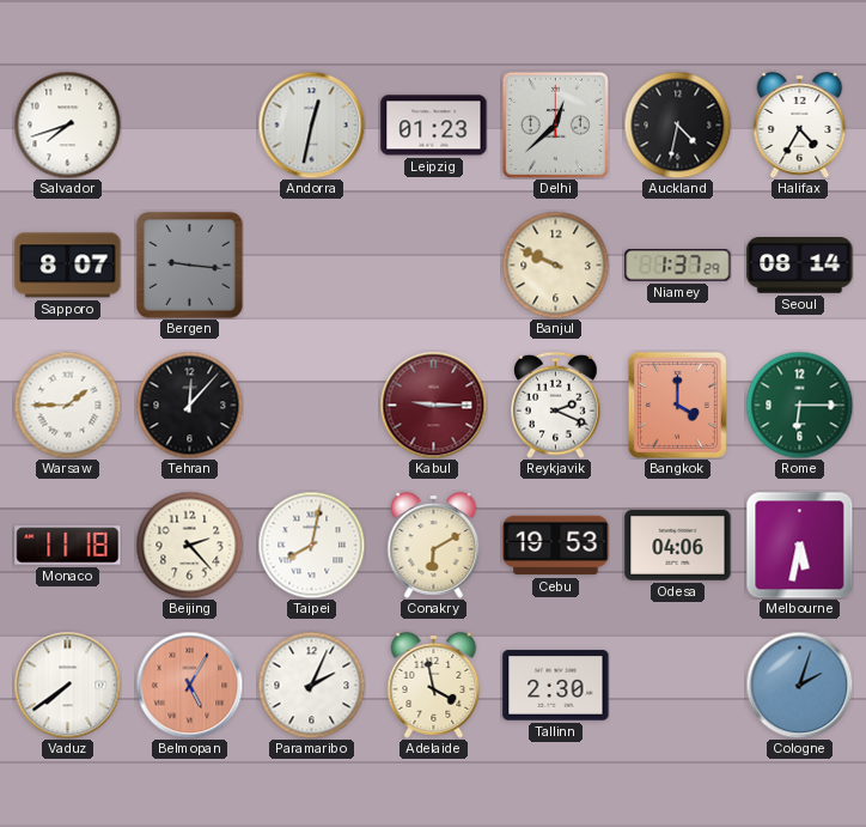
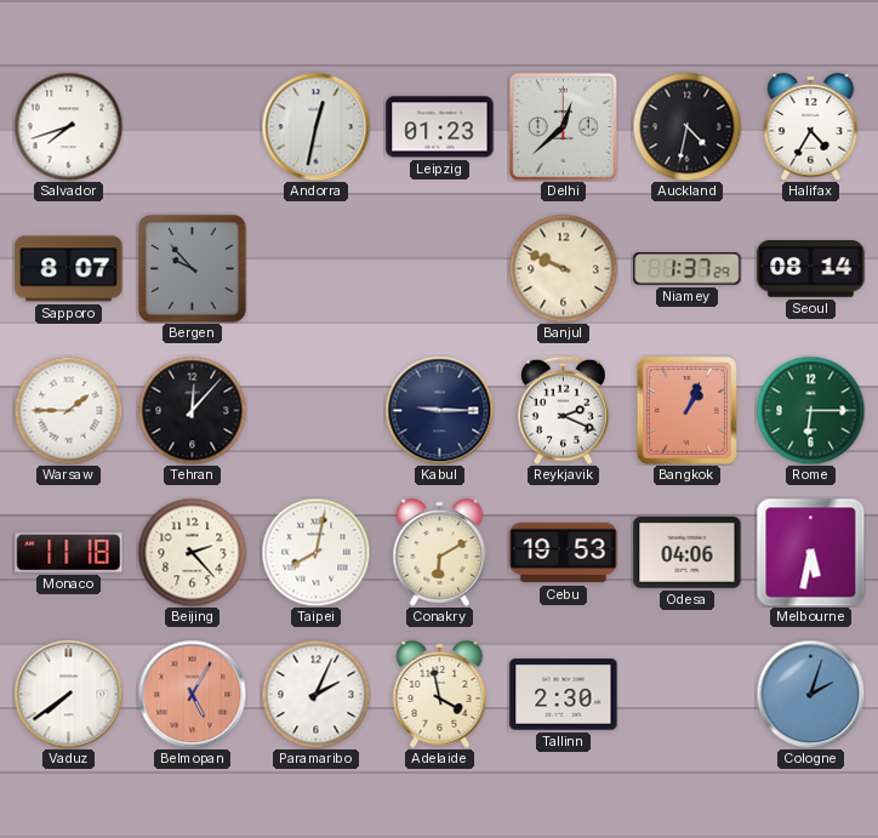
Bergen: 9:16 -> 9:53 (193, 269)
Kabul dial: burgundy -> navy (439, 410)
Bangkok: 4:00 -> 1:04 (686, 410)
